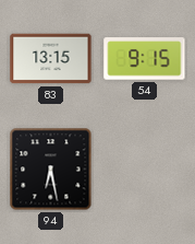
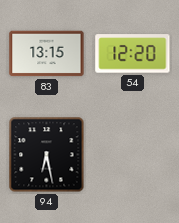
54: 9:15 -> 12:20 (133, 54)
